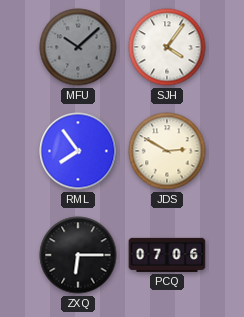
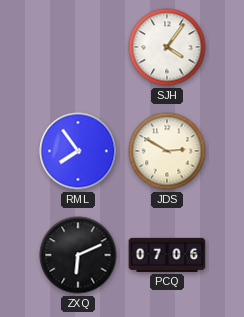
MFU: 10:08 -> none (78, 47)
ZXQ: 6:15 -> 6:11 (78, 255)
